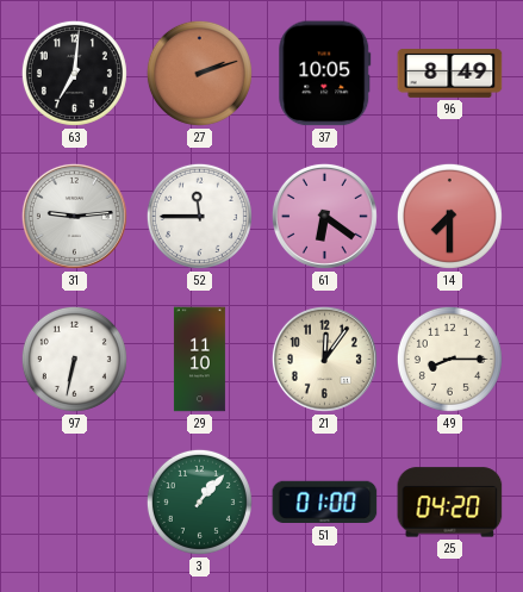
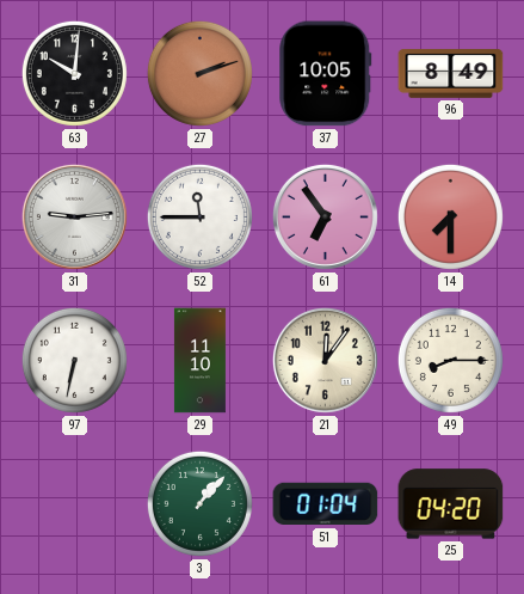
63: 7:01 -> 10:01 (74, 73)
61: 6:21 -> 6:54 (325, 216)
51: 01:00 -> 01:04 (326, 504)
